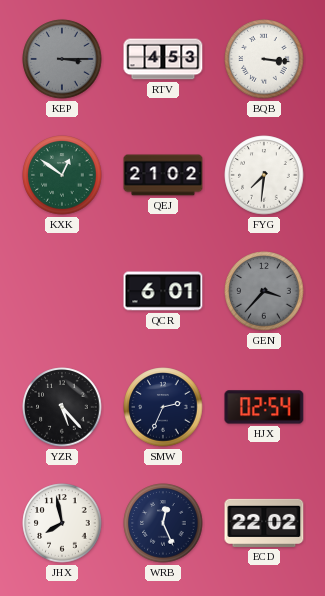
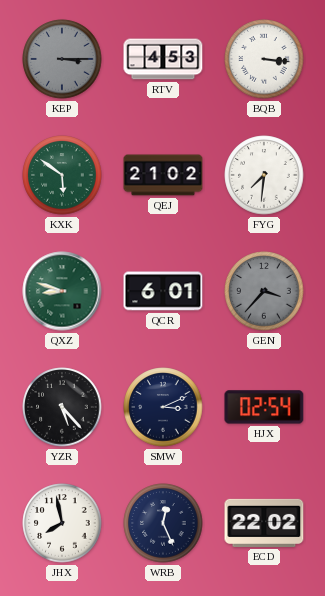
KXK: 12:51 -> 5:51 (62, 175)
QXZ: none -> 8:48 (62, 291)
SMW: 2:34 -> 3:11 (163, 407)
